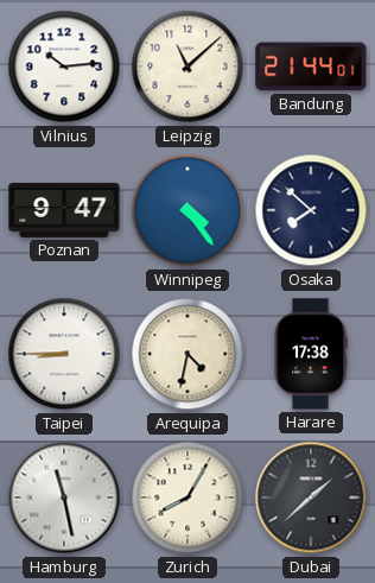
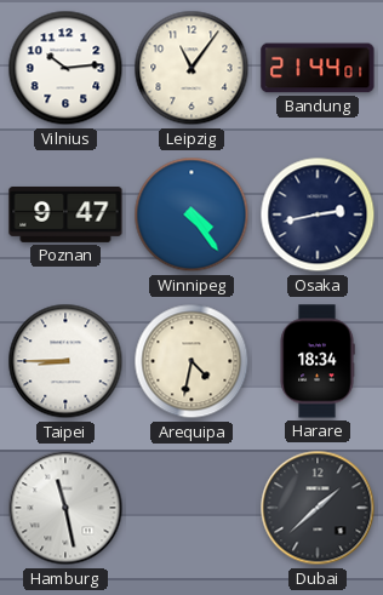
Leipzig: 11:08 -> 11:06 (191, 68)
Osaka: 7:52 -> 2:43 (318, 214)
Harare: 17:38 -> 18:34 (318, 361)
Zurich: 8:05 -> none (188, 498)
